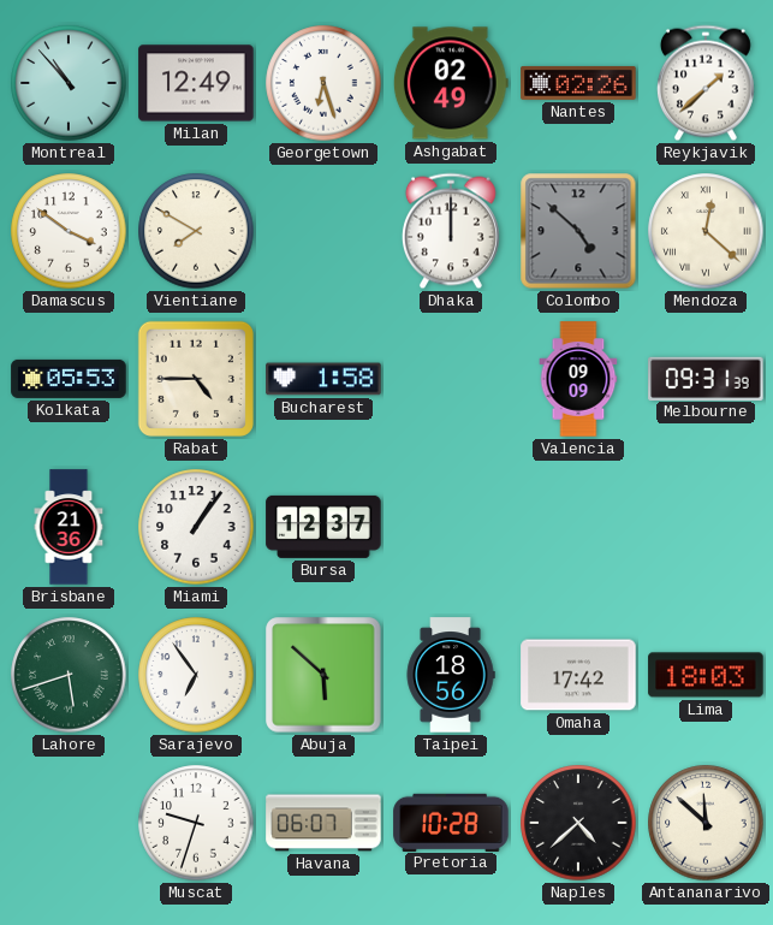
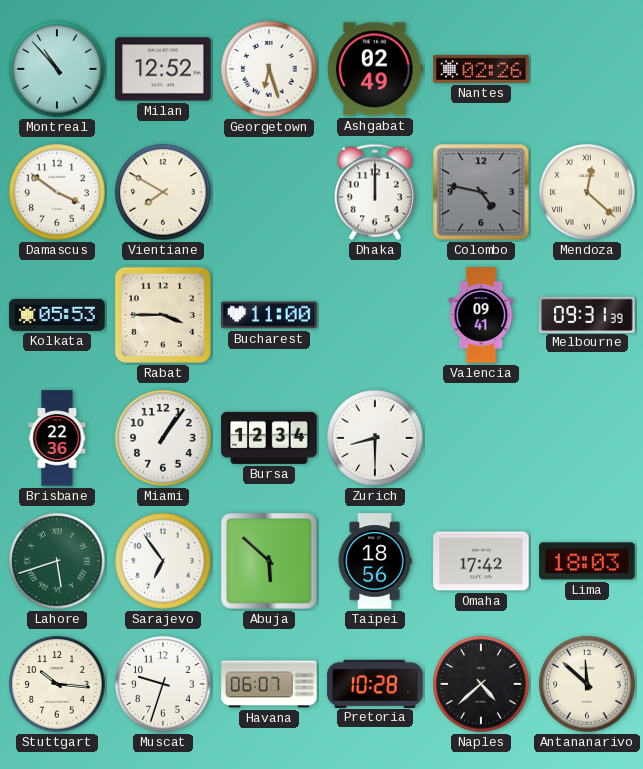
Milan: 12:49 -> 12:52 (163, 69)
Reykjavik: 1:38 -> none (706, 83)
Colombo: 4:52 -> 4:47 (481, 192)
Rabat: 4:45 -> 3:45 (163, 315)
Bucharest: 1:58 -> 11:00 (269, 315)
Valencia: 09:09 -> 09:41 (481, 315)
Brisbane: 21:36 -> 22:36 (57, 438)
Bursa: 12:37 -> 12:34 (269, 438)
Zurich: none -> 8:30 (375, 438)
Stuttgart: none -> 10:16 (57, 684)
